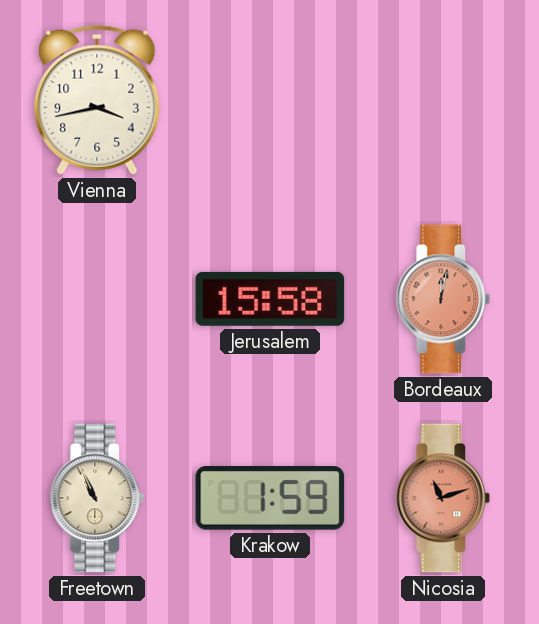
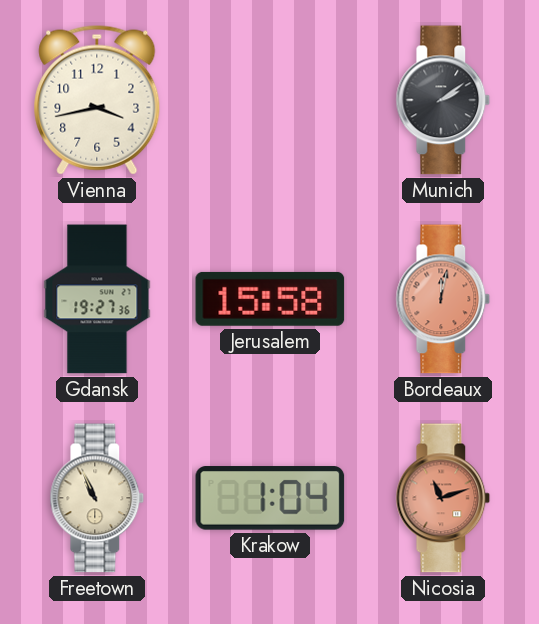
Munich: none -> 2:09 (443, 100)
Gdansk: none -> 19:27 (97, 299)
Krakow: 1:59 -> 1:04 (270, 498)
